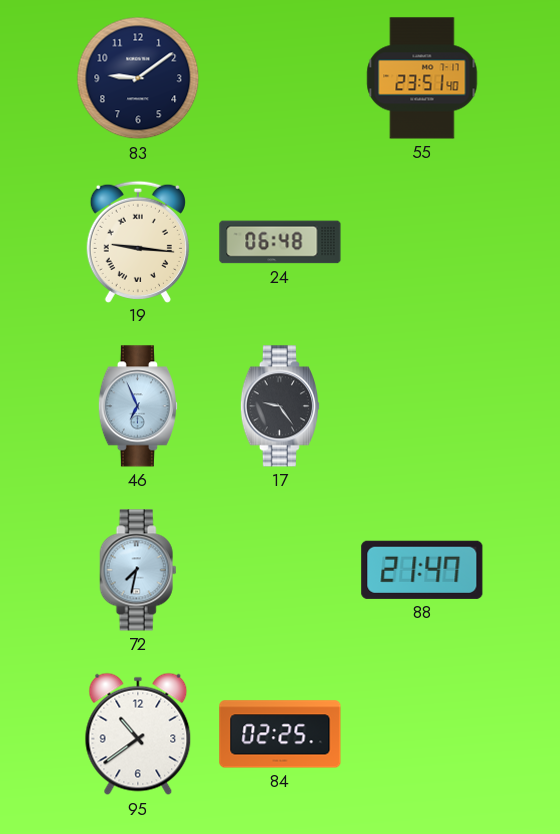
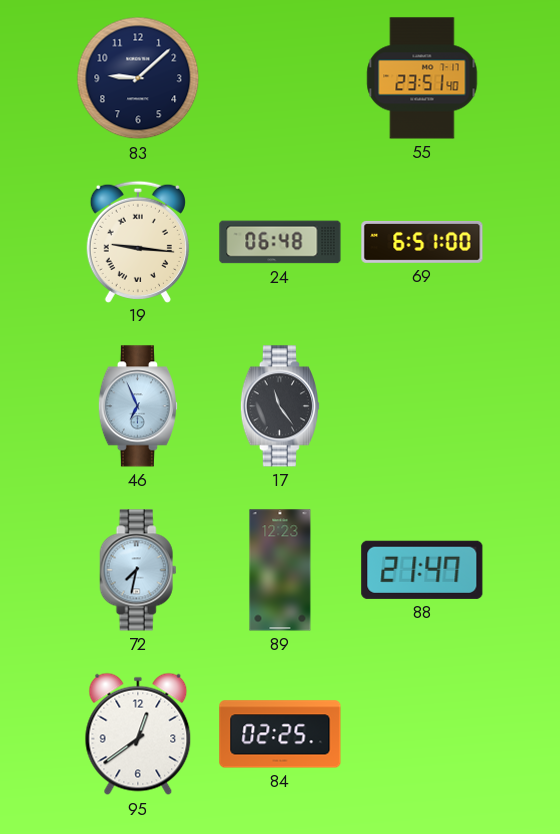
83: 9:09 -> 9:08 (138, 78)
69: none -> 6:51 (422, 242)
17: 9:24 -> 11:24 (280, 406)
89: none -> 12:23 (280, 570)
95: 10:39 -> 12:39 (138, 734)
